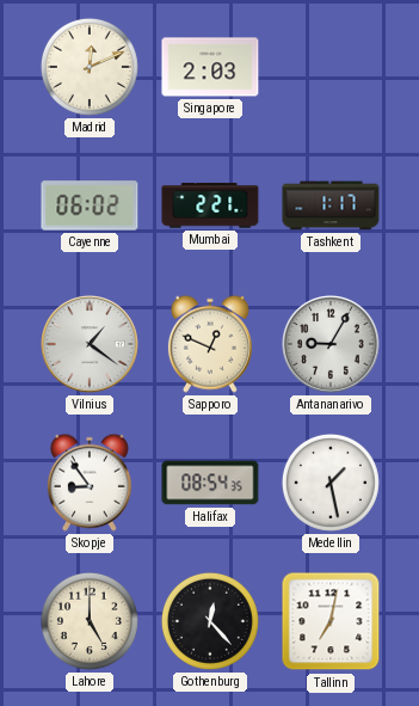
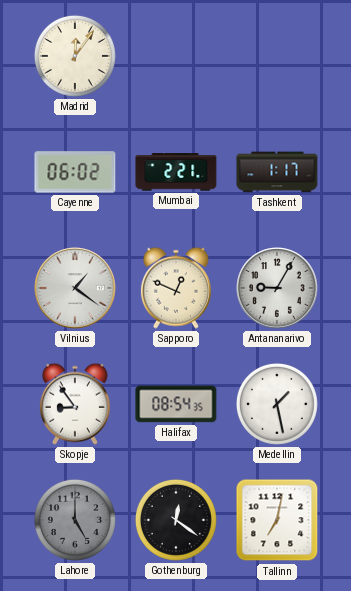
Madrid: 12:11 -> 12:06 (75, 56)
Singapore: 2:03 -> none (210, 67)
Lahore dial: cream -> grey (75, 520)
Gothenburg: 12:23 -> 12:21 (176, 520)
